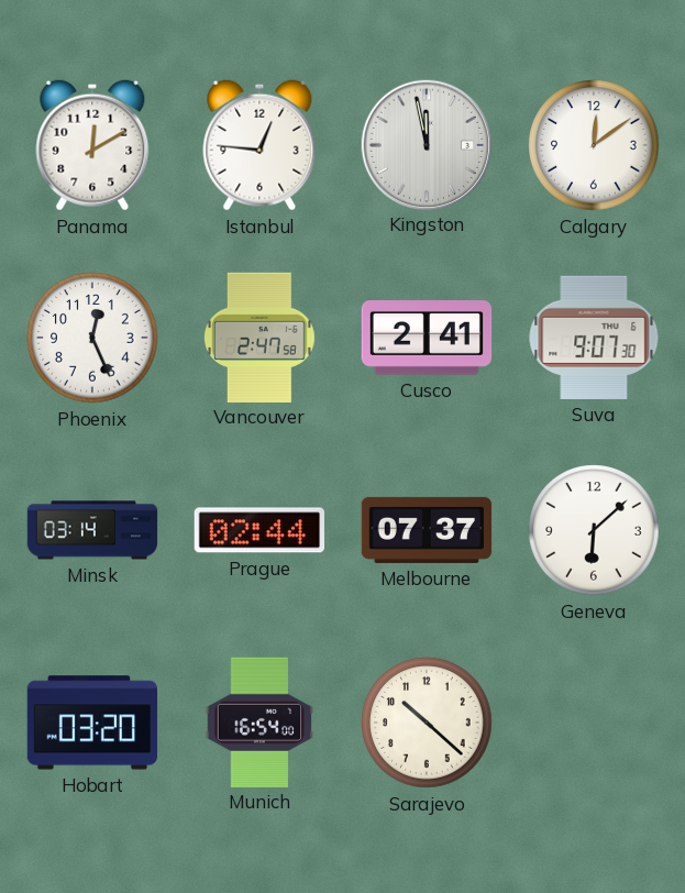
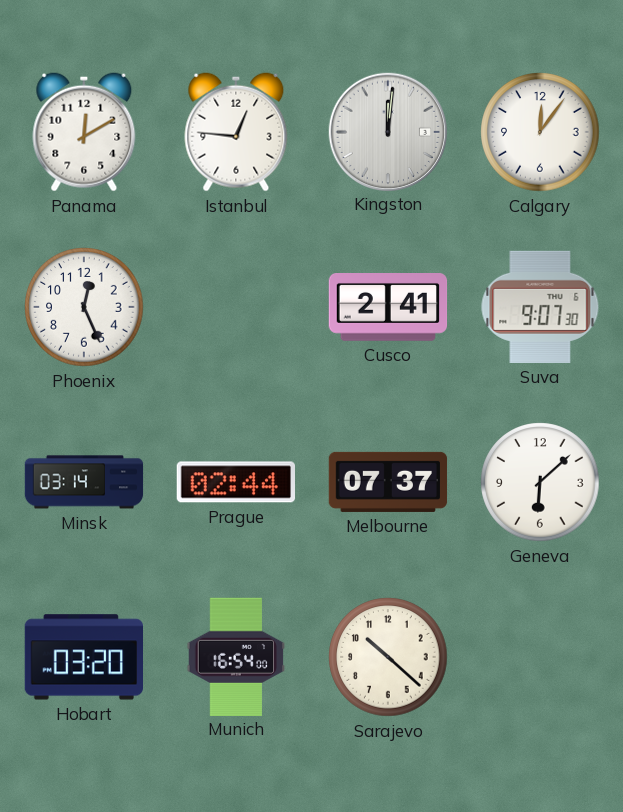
Kingston: 11:58 -> 12:01 (387, 131)
Calgary: 12:09 -> 12:06 (540, 132)
Vancouver: 2:47 -> none (259, 337)
